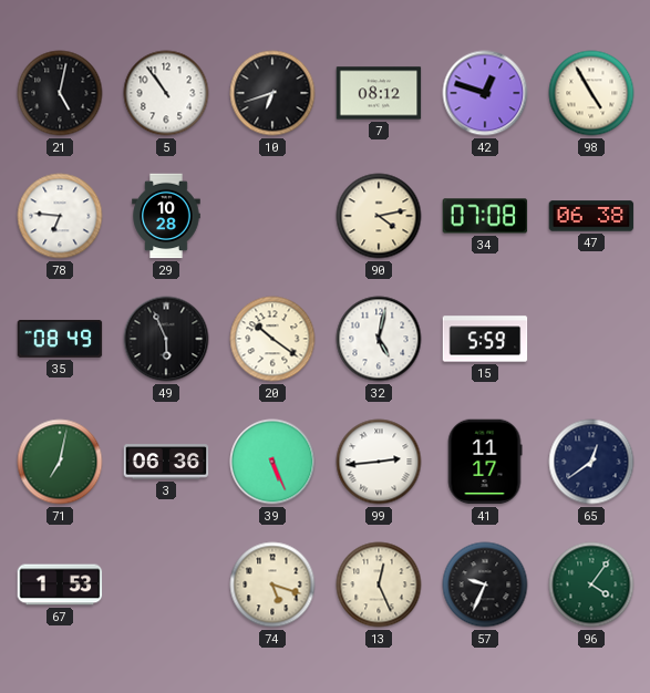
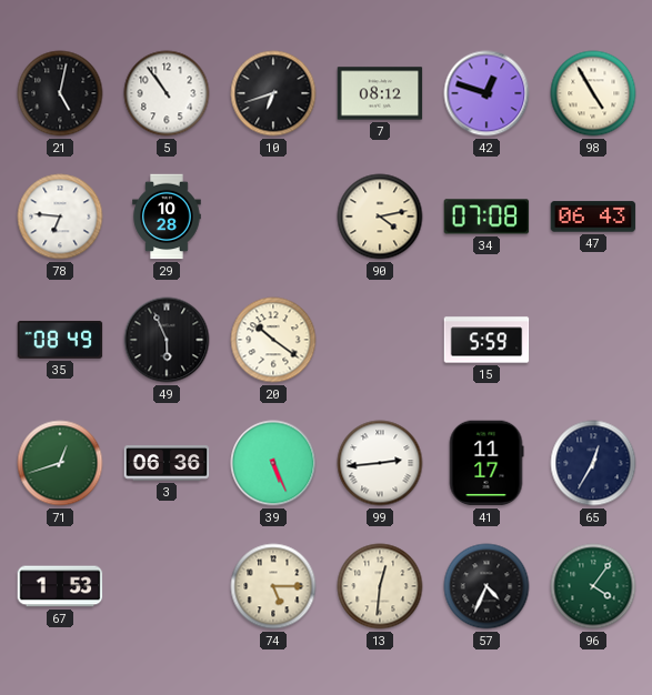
47: 06:38 -> 06:43 (593, 216)
32: 5:02 -> none (379, 339)
71: 7:02 -> 12:42 (60, 463)
65: 12:39 -> 12:35 (593, 463)
74: 5:18 -> 5:15 (273, 586)
13: 12:26 -> 12:31 (380, 586)
57: 9:34 -> 4:34 (487, 586)
